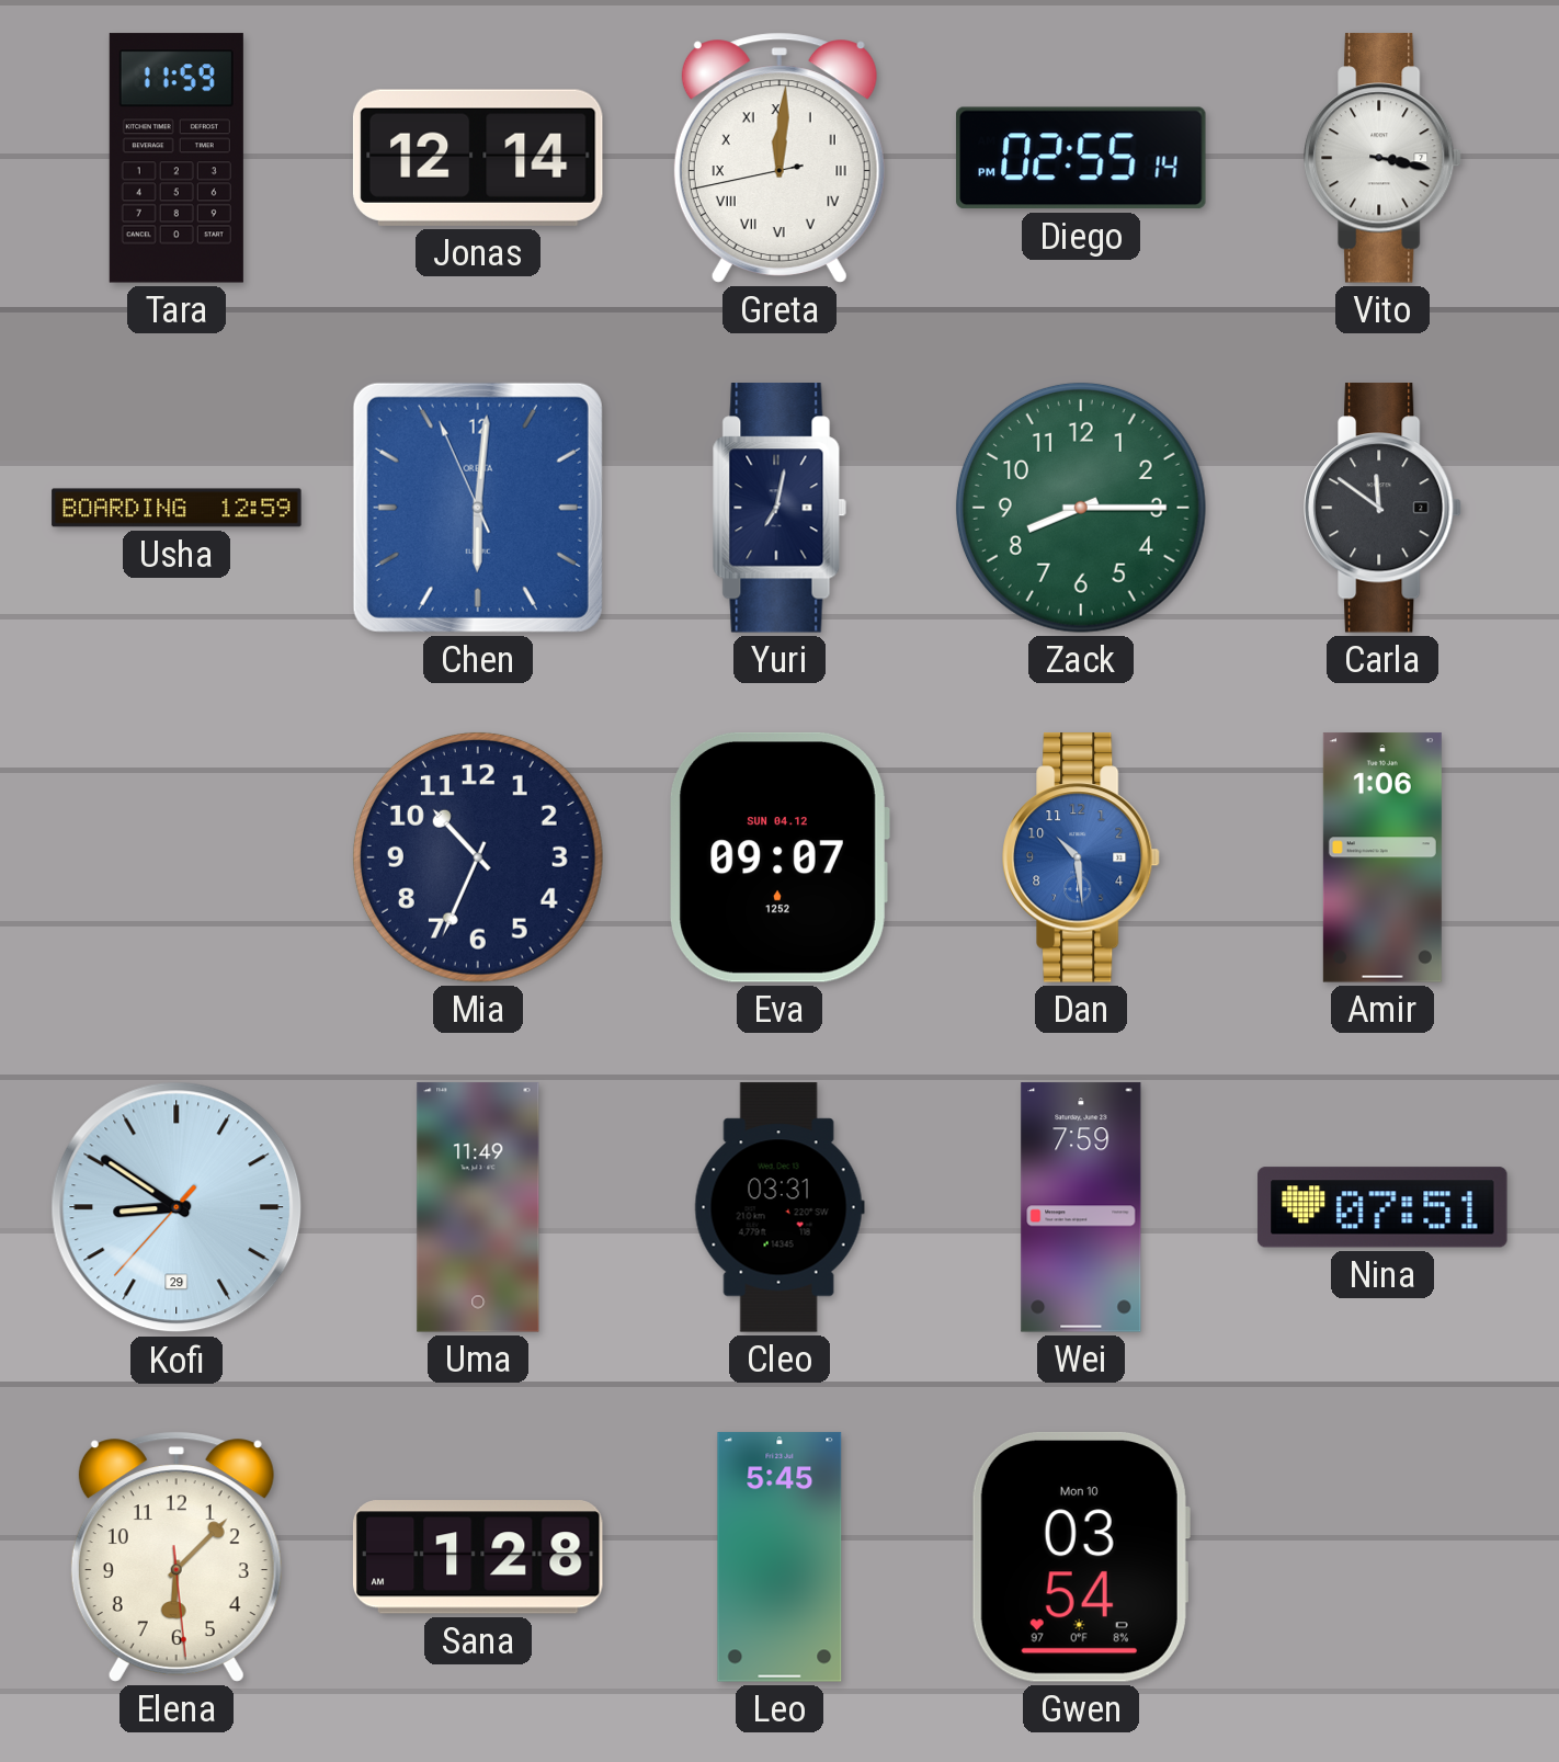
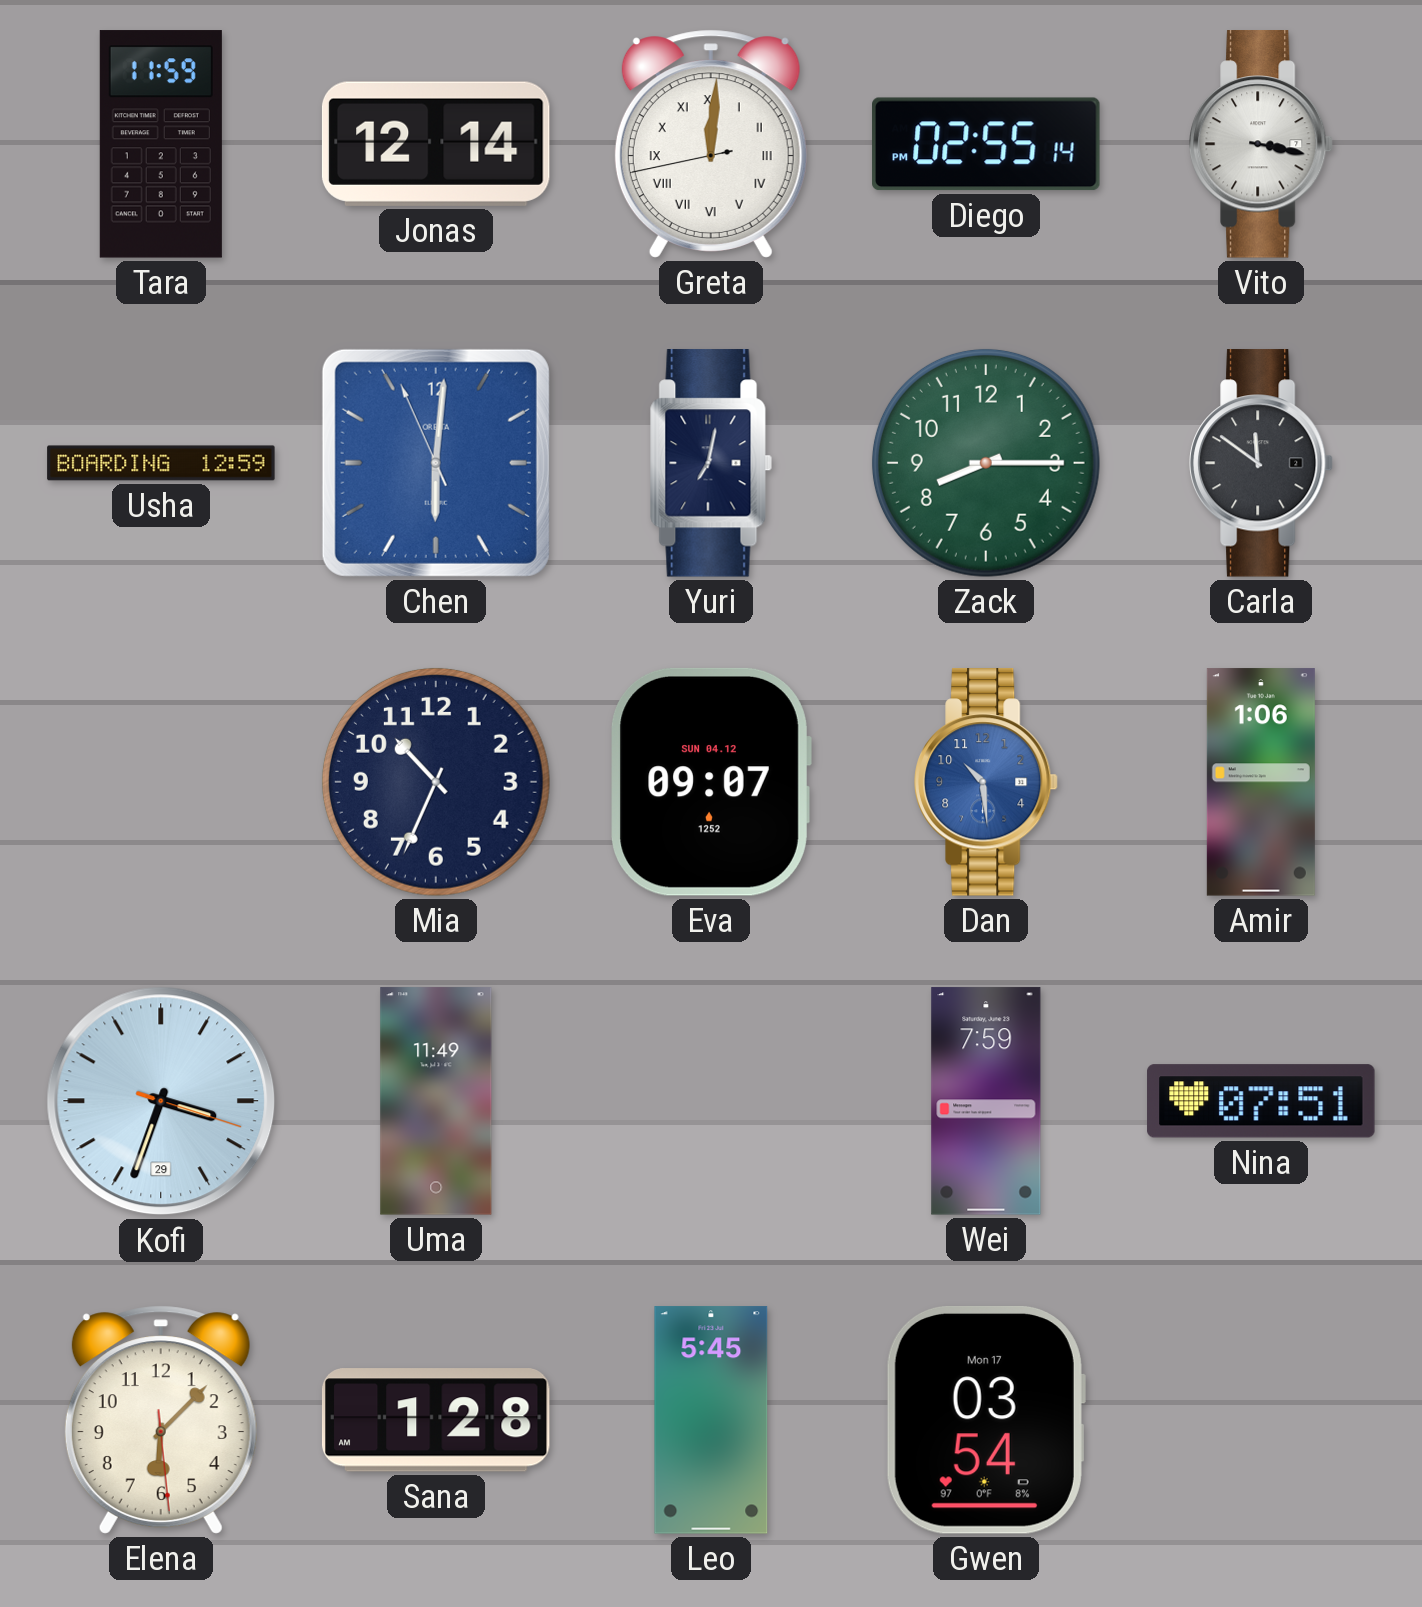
Kofi: 8:50 -> 3:33 (161, 1101)
Cleo: 03:31 -> none (779, 1207)
Gwen date: Mon 10 -> Mon 17 (985, 1420)
